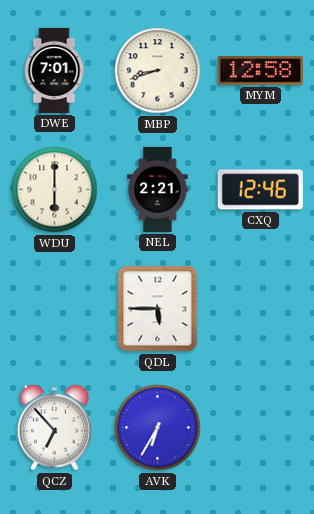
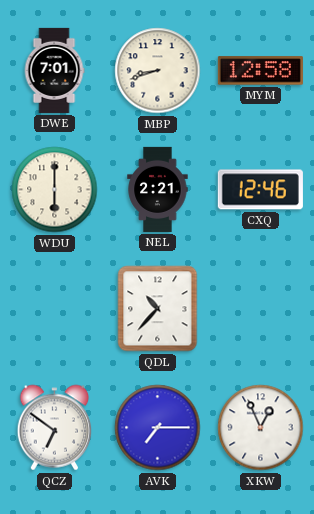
QDL: 5:45 -> 10:37 (158, 309)
QCZ: 6:53 -> 6:51 (55, 428)
AVK: 6:35 -> 7:15 (158, 428)
XKW: none -> 12:56 (261, 428)
